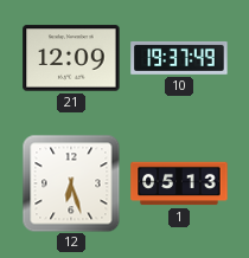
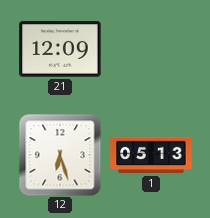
10: 19:37 -> none (179, 58)
